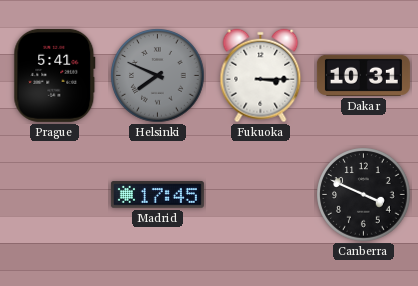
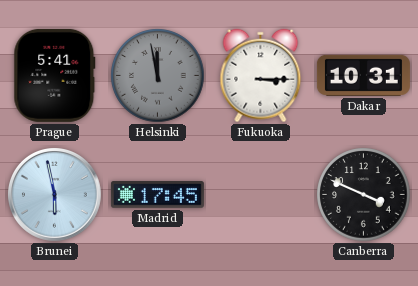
Helsinki: 7:49 -> 11:58 (158, 76)
Brunei: none -> 5:58 (55, 195)
